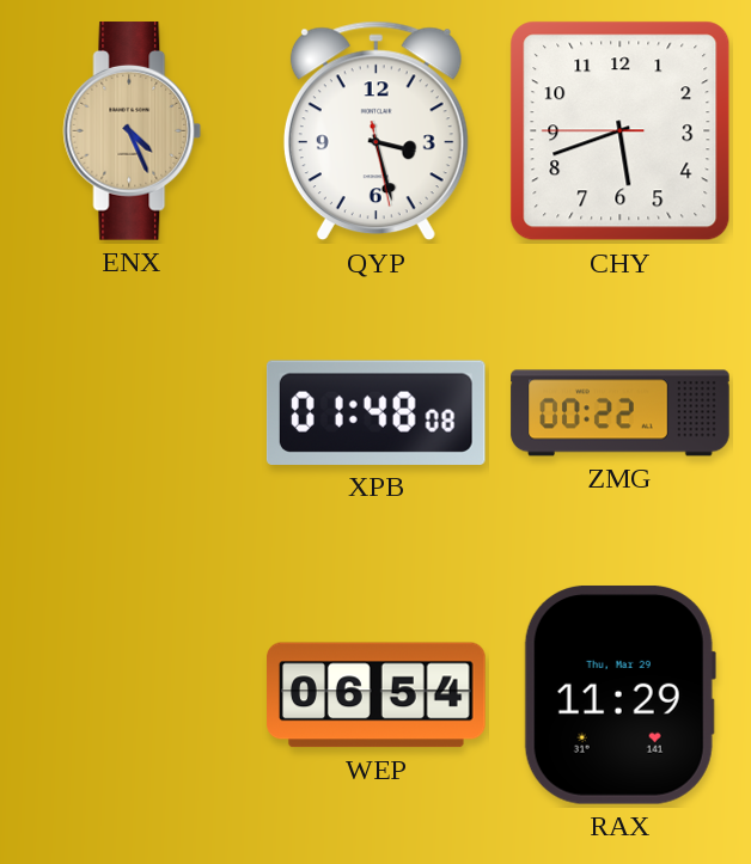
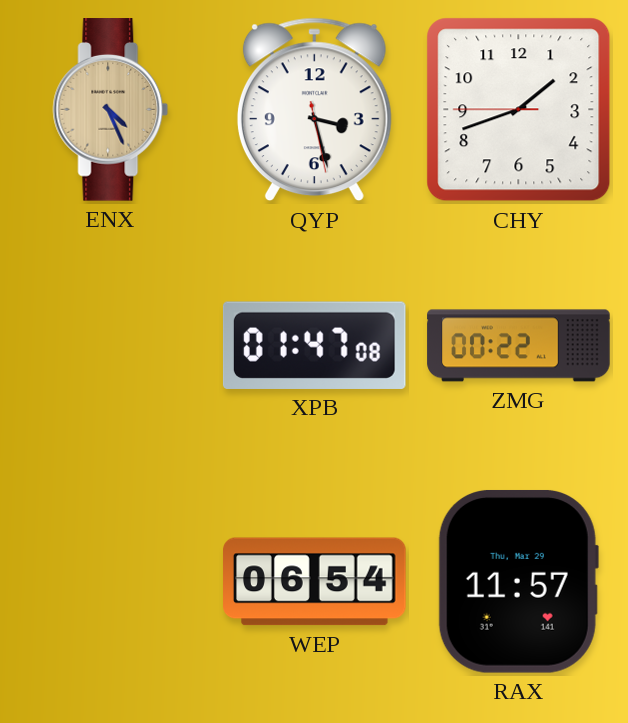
CHY: 5:41 -> 1:41 (519, 110)
XPB: 01:48 -> 01:47 (314, 345)
RAX: 11:29 -> 11:57 (518, 582)
